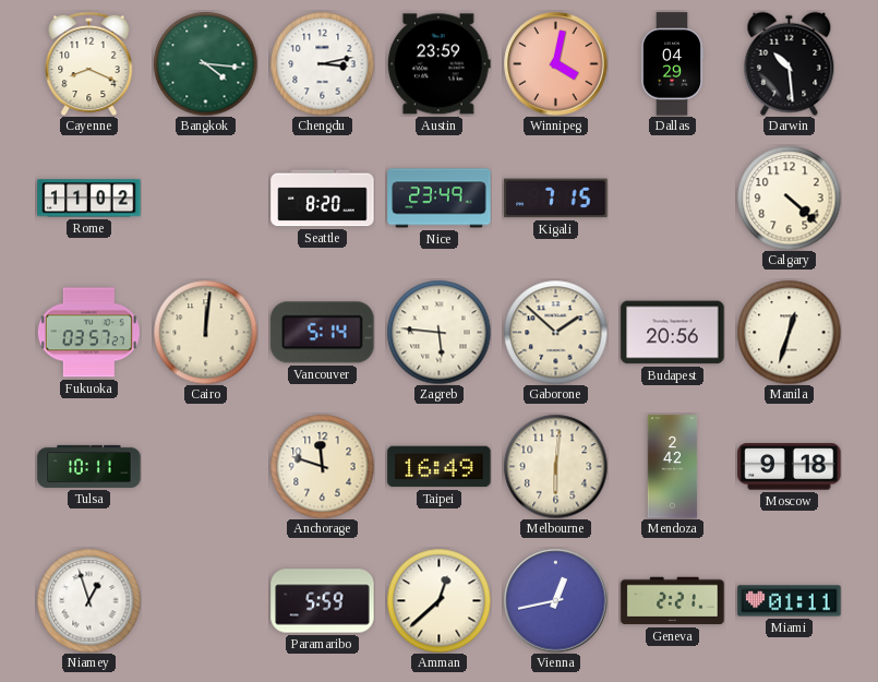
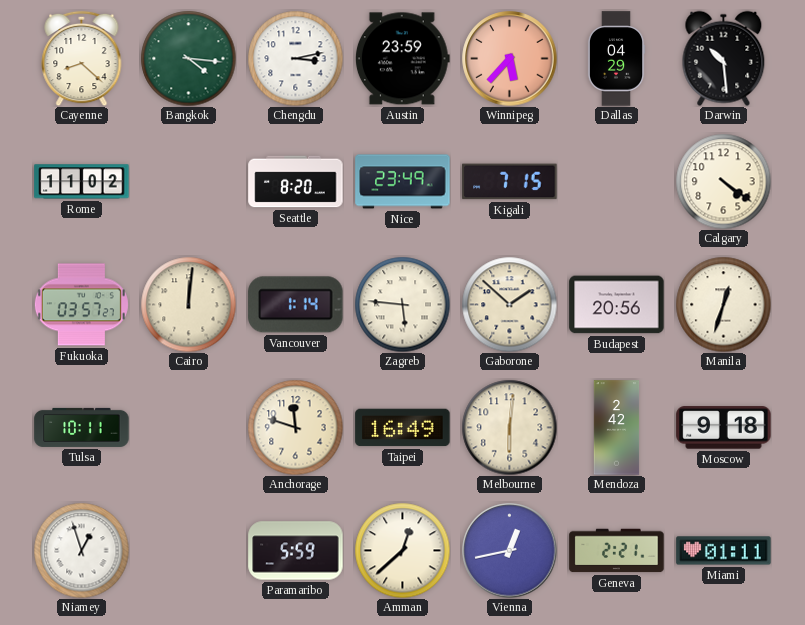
Cayenne: 8:19 -> 8:22 (82, 58)
Winnipeg: 4:02 -> 5:37 (510, 59)
Calgary: 4:22 -> 4:21 (723, 181)
Vancouver: 5:14 -> 1:14 (296, 305)
